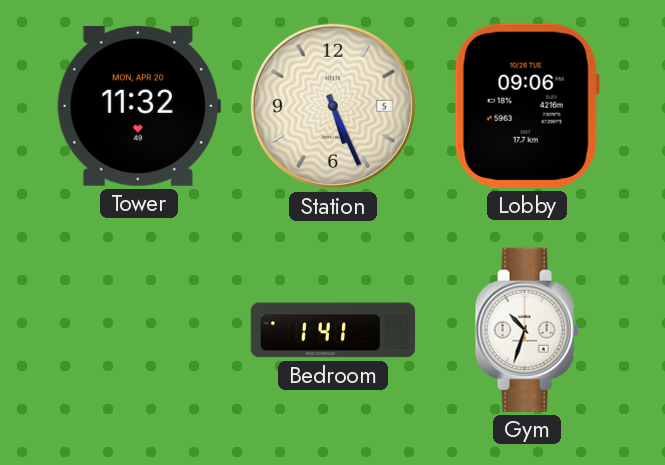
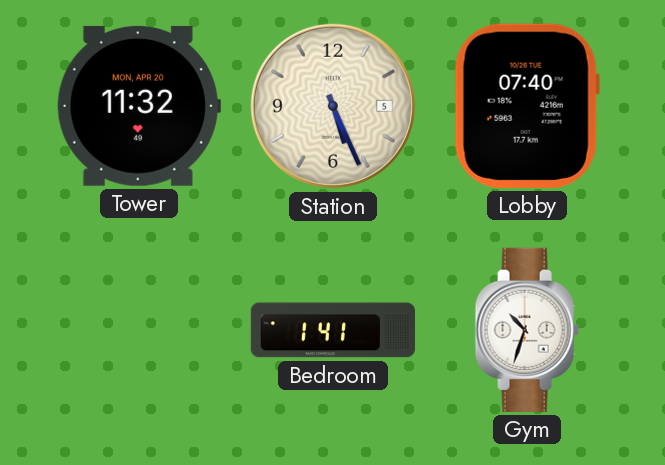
Lobby: 09:06 -> 07:40 (527, 106)
